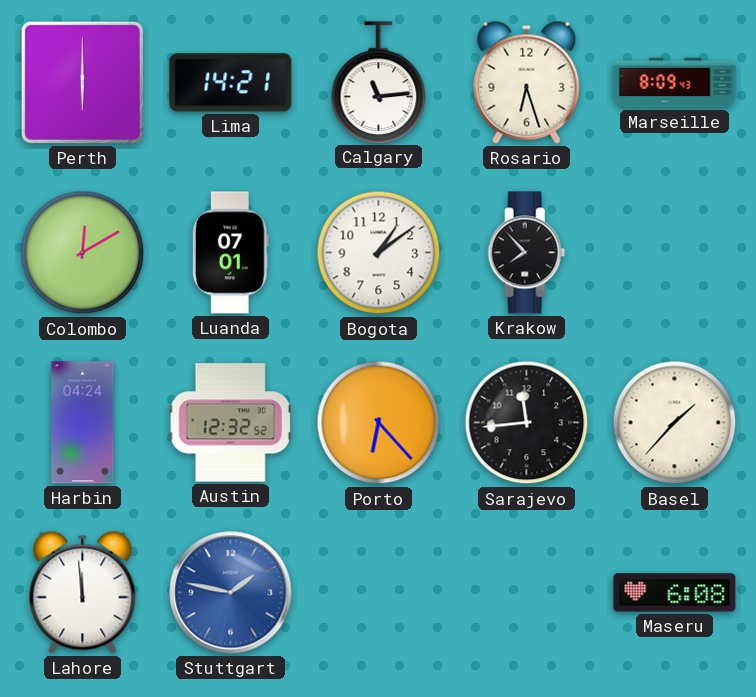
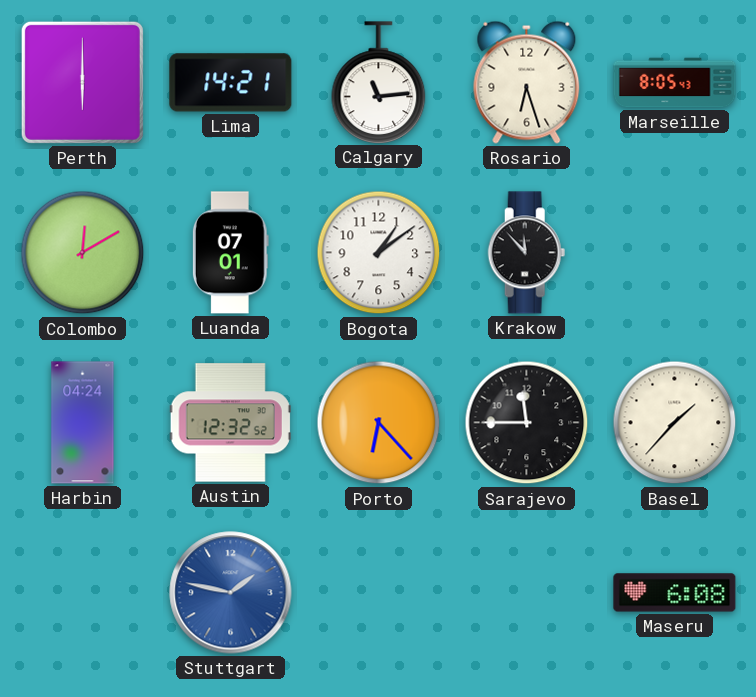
Marseille: 8:09 -> 8:05 (675, 83)
Krakow: 7:53 -> 11:53 (527, 253)
Sarajevo: 11:44 -> 11:45 (527, 423)
Lahore: 11:59 -> none (83, 592)
